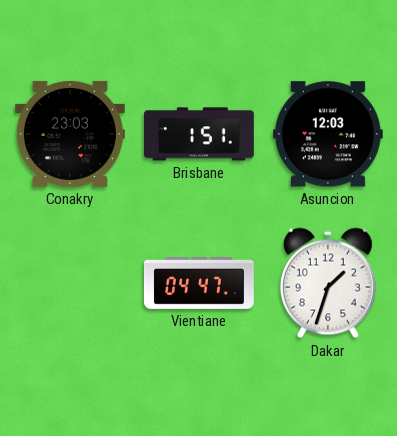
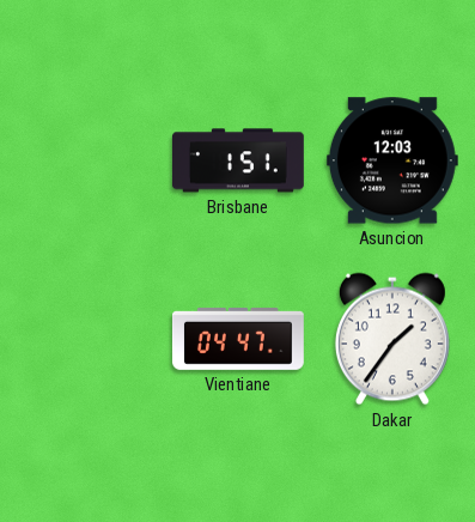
Conakry: 23:03 -> none (70, 134)
Dakar: 1:33 -> 1:36 (392, 339)
